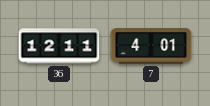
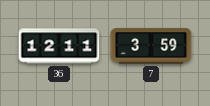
7: 4:01 -> 3:59 (151, 46)
